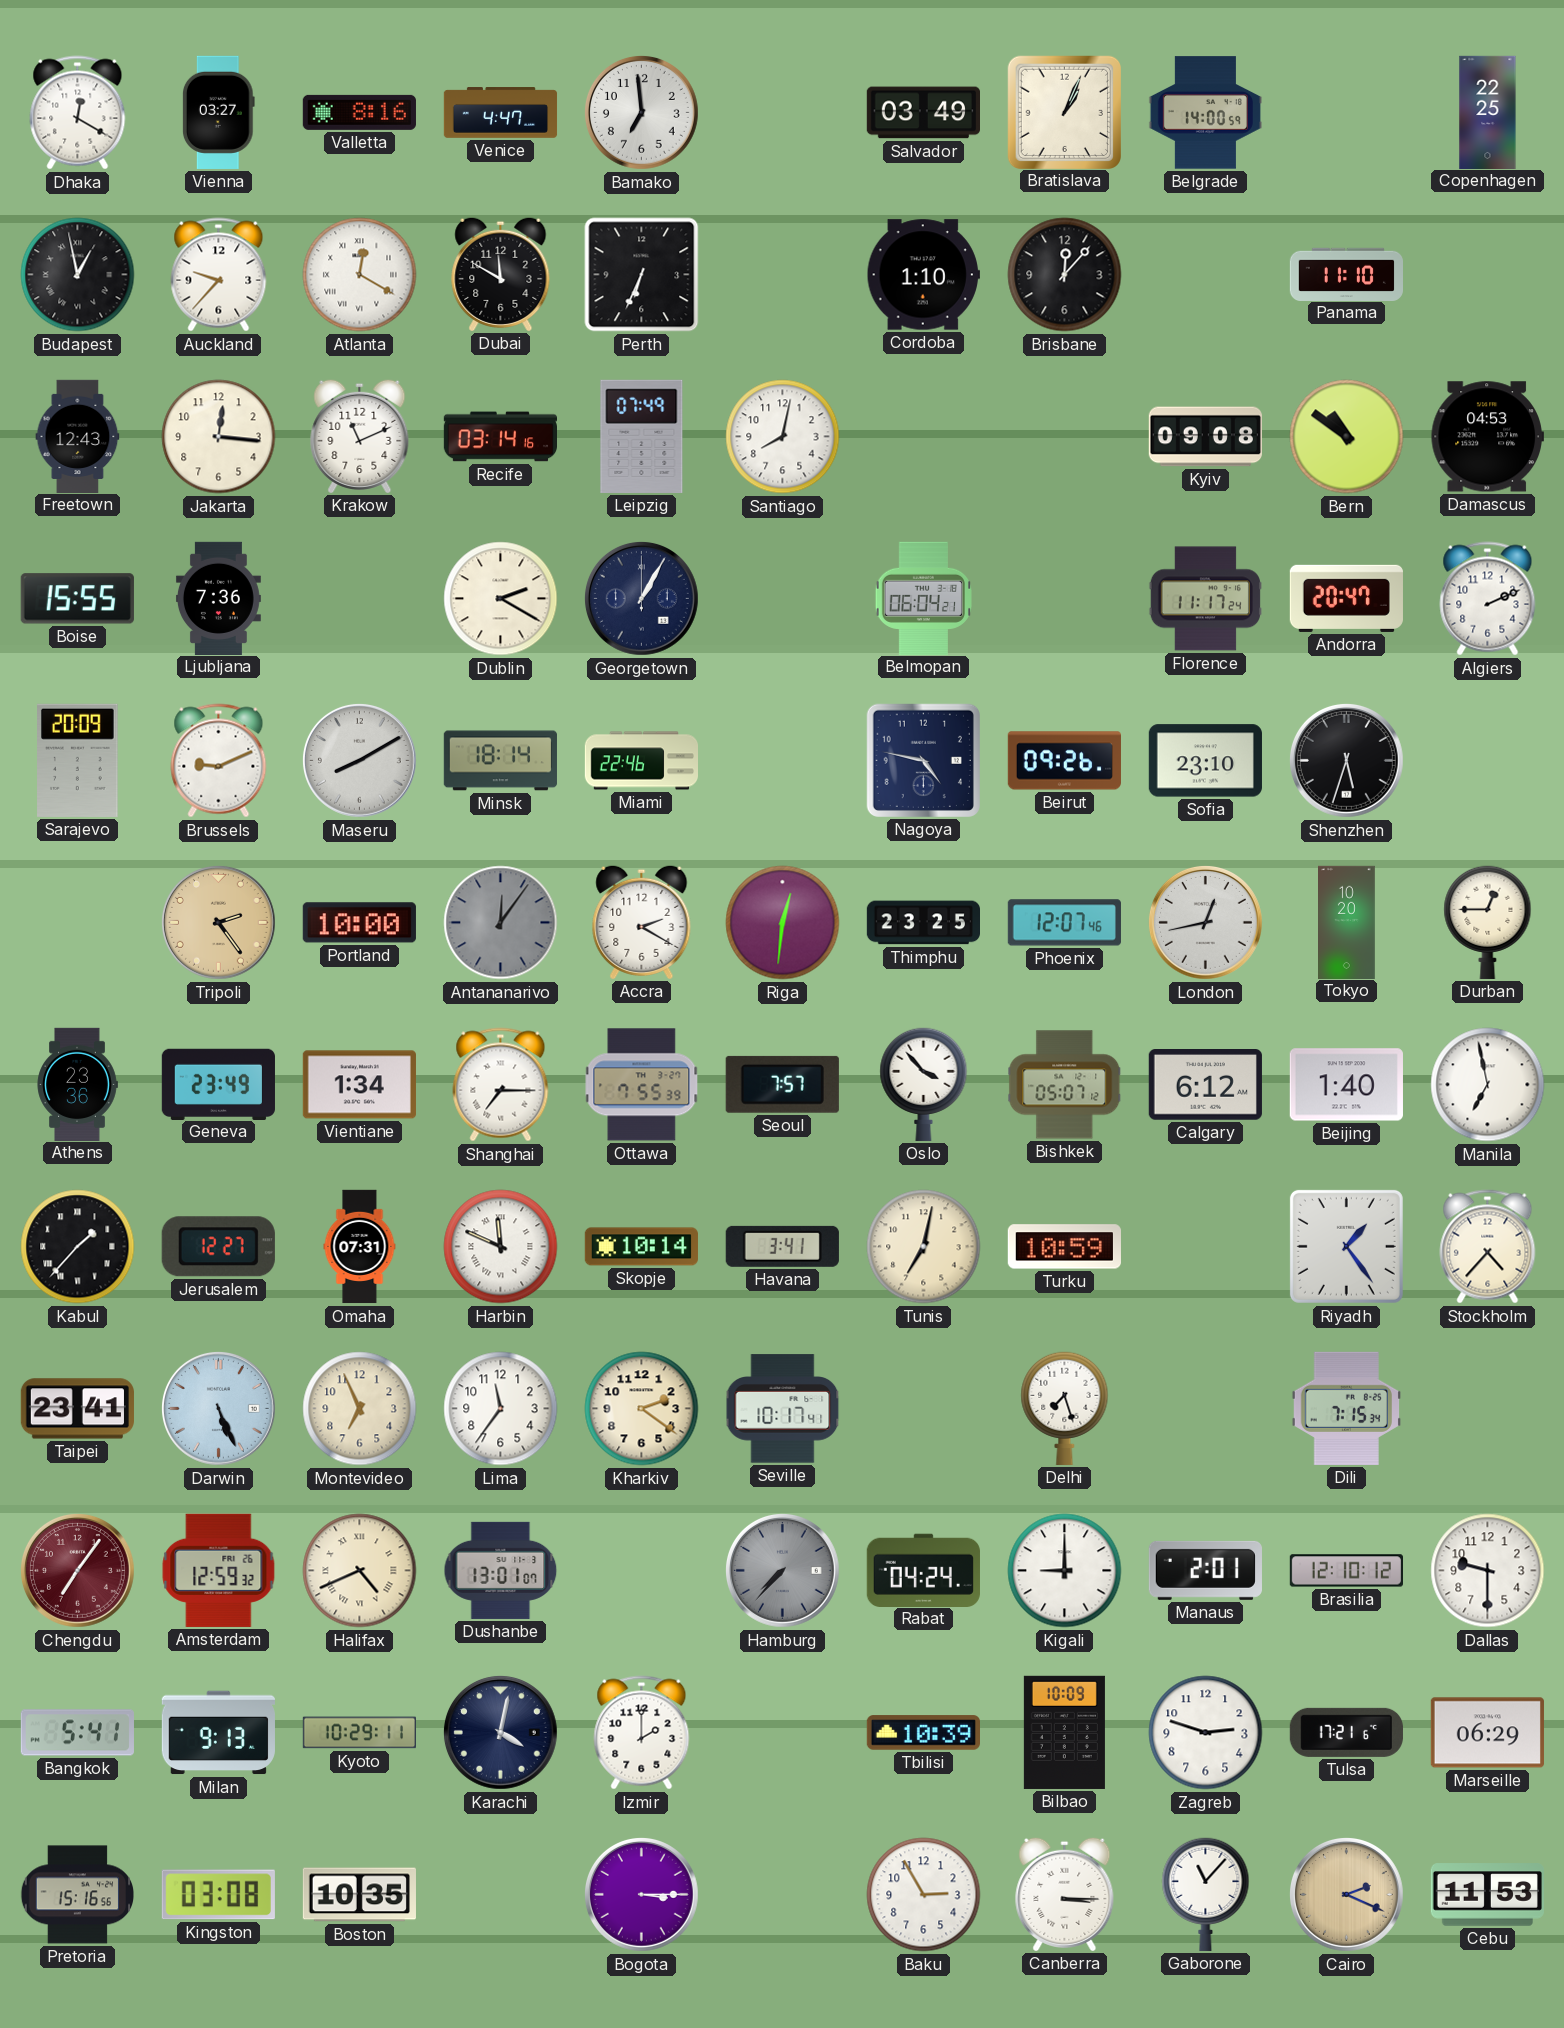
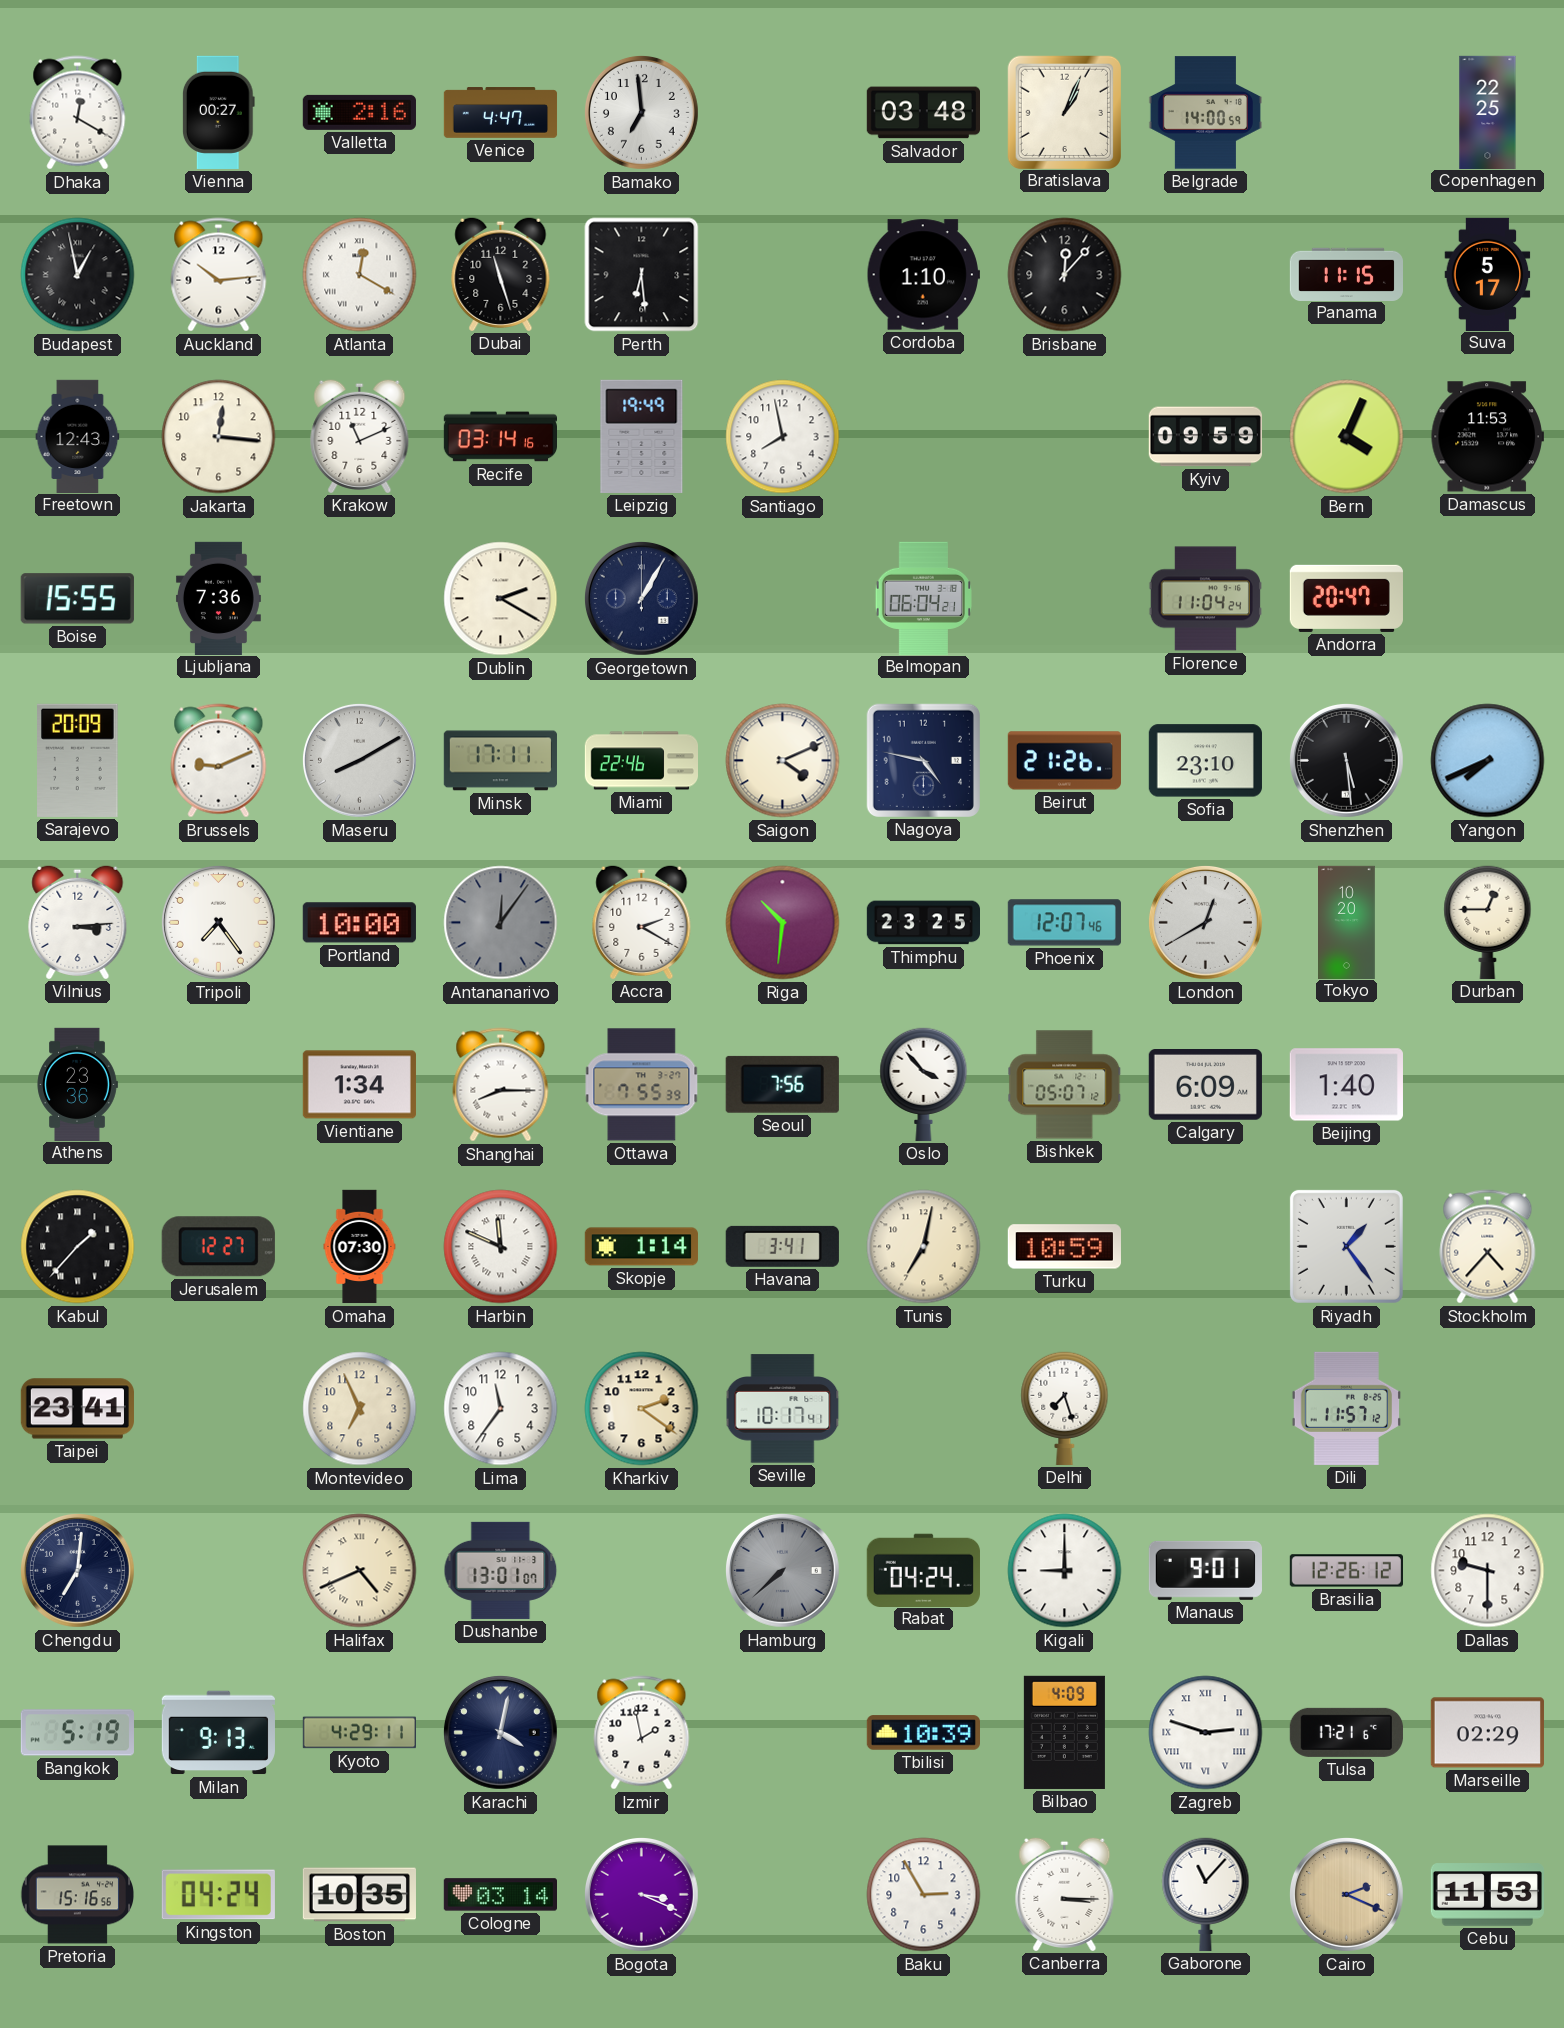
Vienna: 03:27 -> 00:27 (218, 112)
Valletta: 8:16 -> 2:16 (359, 112)
Salvador: 03:49 -> 03:48 (923, 113)
Auckland: 9:37 -> 10:14 (219, 275)
Dubai: 11:50 -> 11:27 (501, 274)
Perth: 6:34 -> 6:29 (642, 275)
Panama: 11:10 -> 11:15 (1346, 274)
Suva: none -> 5:17 (1488, 274)
Leipzig: 07:49 -> 19:49 (642, 436)
Santiago: 8:02 -> 7:58 (783, 437)
Kyiv: 09:08 -> 09:59 (1205, 437)
Bern: 10:51 -> 4:04 (1347, 437)
Damascus: 04:53 -> 11:53 (1487, 437)
Florence: 11:17 -> 11:04 (1205, 599)
Algiers: 2:11 -> none (1488, 599)
Minsk: 18:14 -> 17:11 (500, 761)
Saigon: none -> 4:11 (783, 761)
Beirut: 09:26 -> 21:26 (1064, 761)
Shenzhen: 5:33 -> 5:29 (1346, 760)
Yangon: none -> 7:41 (1488, 761)
Vilnius: none -> 3:14 (78, 922)
Tripoli: 2:24 -> 7:24 (218, 922)
Tripoli dial: champagne -> white (218, 922)
Riga: 12:31 -> 10:31 (783, 923)
London: 12:43 -> 12:40 (1205, 922)
Geneva: 23:49 -> none (218, 1084)
Shanghai: 7:15 -> 8:15 (501, 1085)
Seoul: 7:57 -> 7:56 (782, 1084)
Calgary: 6:12 -> 6:09 (1205, 1085)
Manila: 6:58 -> none (1488, 1085)
Omaha: 07:31 -> 07:30 (360, 1247)
Skopje: 10:14 -> 1:14 (641, 1247)
Darwin: 5:26 -> none (218, 1408)
Dili: 7:15 -> 11:57 (1346, 1408)
Chengdu: 7:06 -> 7:01 (77, 1570)
Chengdu dial: burgundy -> navy (77, 1570)
Amsterdam: 12:59 -> none (219, 1570)
Hamburg: 7:37 -> 7:38 (782, 1570)
Manaus: 2:01 -> 9:01 (1205, 1570)
Brasilia: 12:10 -> 12:26 (1346, 1571)
Bangkok: 5:41 -> 5:19 (77, 1733)
Kyoto: 10:29 -> 4:29 (359, 1733)
Izmir: 2:00 -> 1:58 (642, 1733)
Bilbao: 10:09 -> 4:09 (1064, 1732)
Zagreb numerals: Arabic -> Roman (1206, 1733)
Marseille: 06:29 -> 02:29 (1487, 1733)
Kingston: 03:08 -> 04:24 (218, 1895)
Cologne: none -> 03:14 (500, 1895)
Bogota: 3:15 -> 3:19 (641, 1894)
